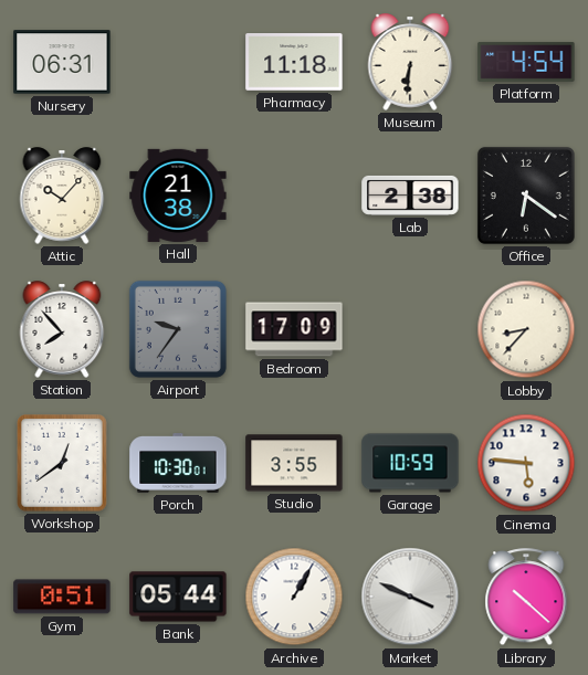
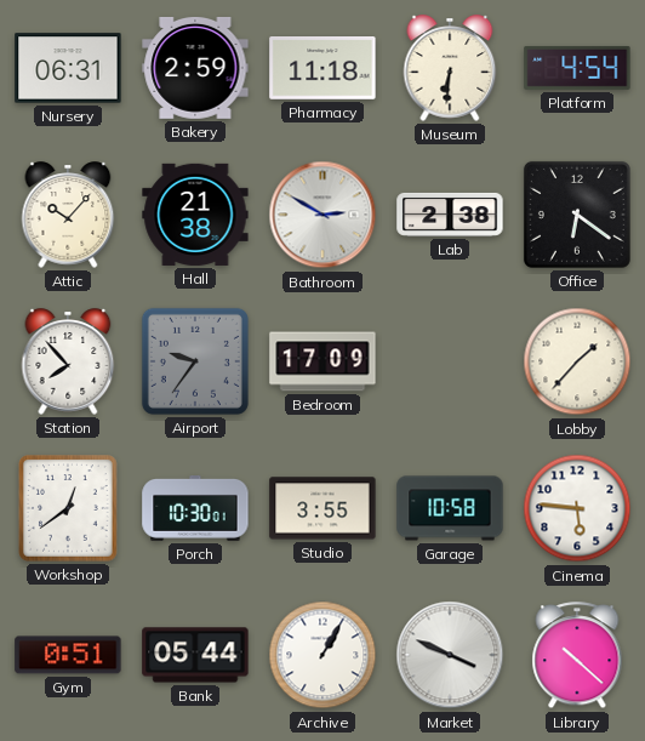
Bakery: none -> 2:59 (195, 68)
Bathroom: none -> 2:50 (322, 215)
Lobby: 8:37 -> 1:37 (577, 361)
Garage: 10:59 -> 10:58 (450, 508)
